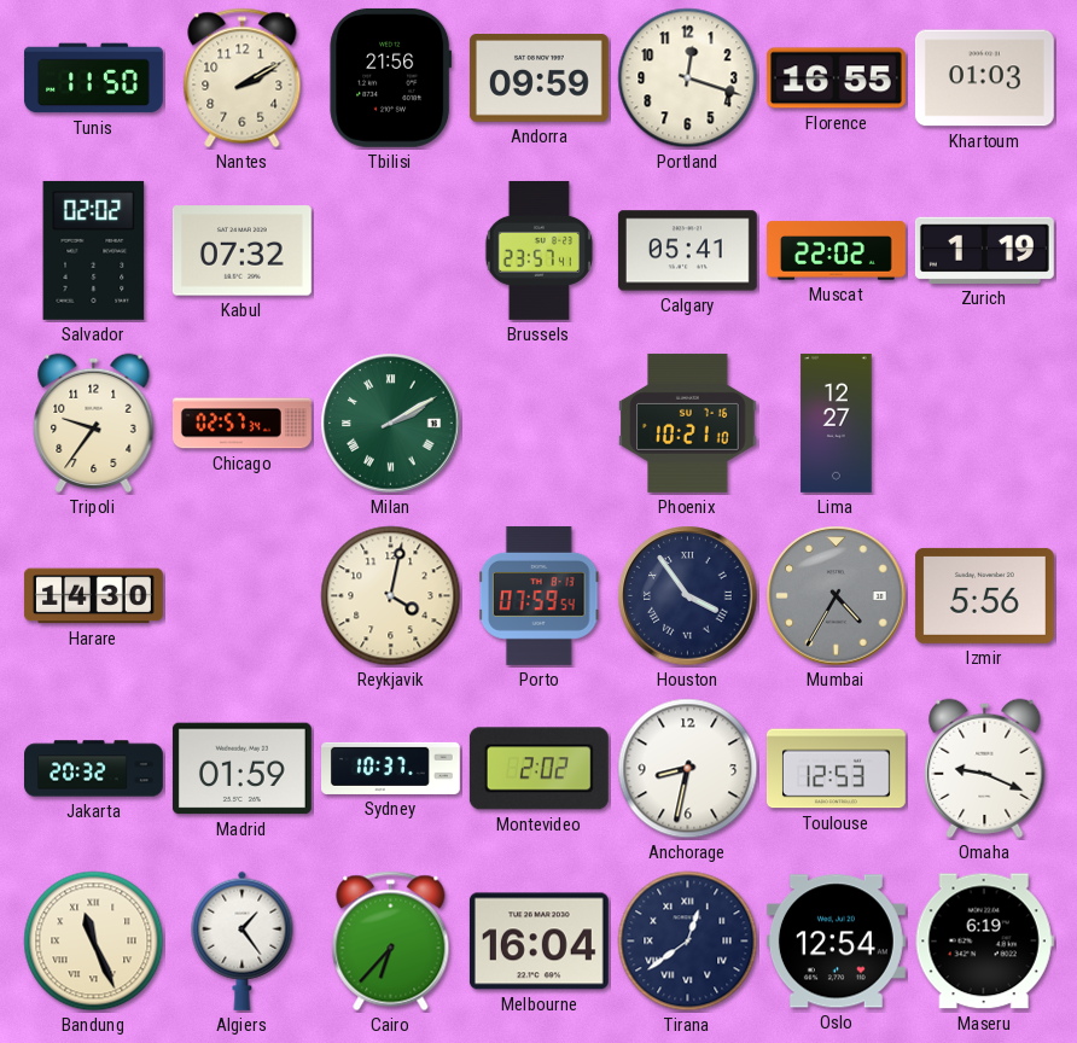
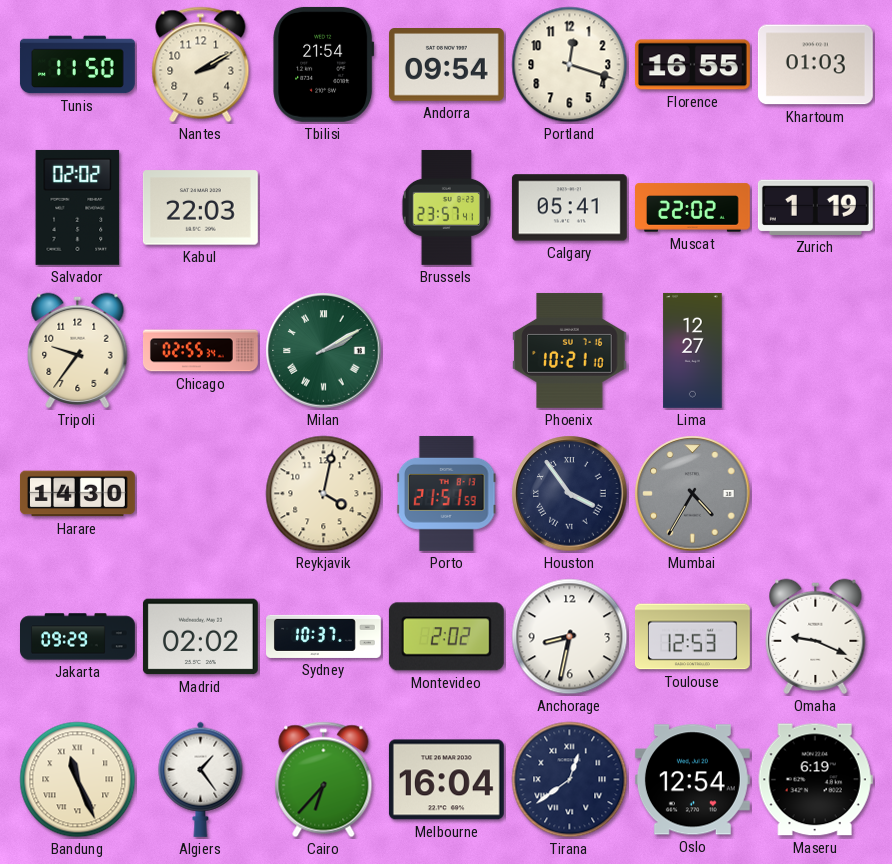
Tbilisi: 21:56 -> 21:54 (324, 64)
Andorra: 09:59 -> 09:54 (446, 65)
Kabul: 07:32 -> 22:03 (200, 208)
Chicago: 02:57 -> 02:55 (200, 351)
Porto: 07:59 -> 21:51 (446, 493)
Izmir: 5:56 -> none (984, 595)
Jakarta: 20:32 -> 09:29 (78, 637)
Madrid: 01:59 -> 02:02 (200, 637)
